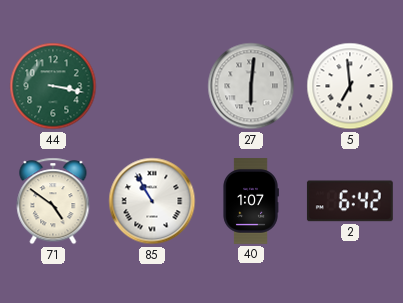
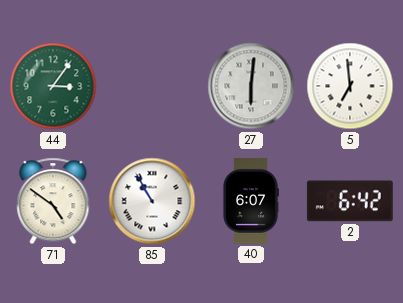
44: 3:17 -> 3:06 (53, 86)
40: 1:07 -> 6:07 (251, 202)
